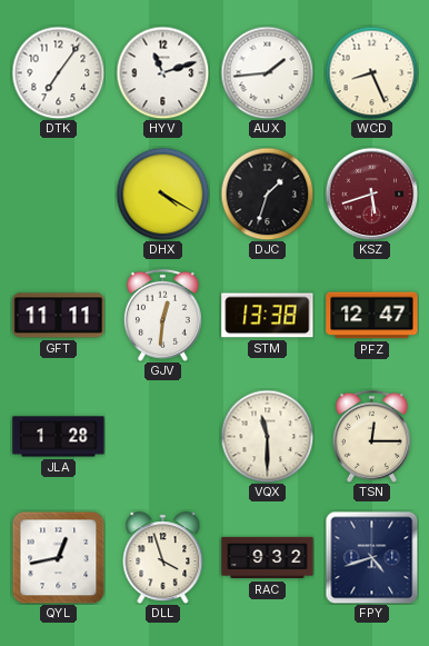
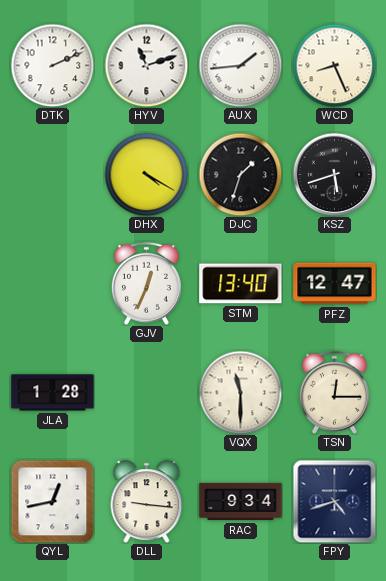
DTK: 7:06 -> 2:11 (52, 65)
KSZ dial: burgundy -> black (334, 174)
GFT: 11:11 -> none (59, 316)
GJV: 12:31 -> 12:34 (146, 283)
STM: 13:38 -> 13:40 (241, 284)
DLL: 3:57 -> 9:16 (147, 502)
RAC: 9:32 -> 9:34 (241, 502)
